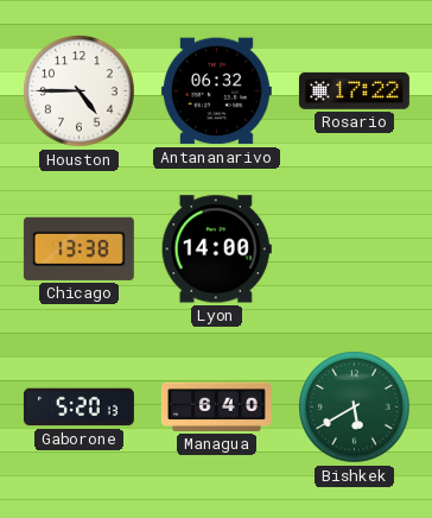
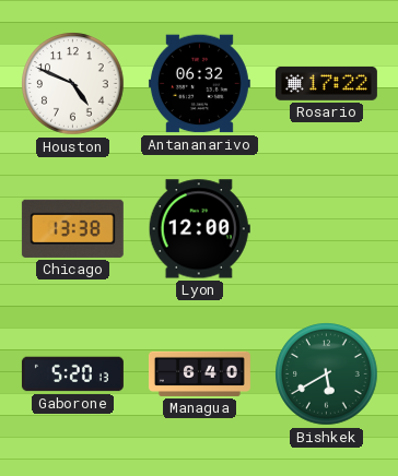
Houston: 4:45 -> 4:49 (73, 84)
Lyon: 14:00 -> 12:00 (199, 229)
